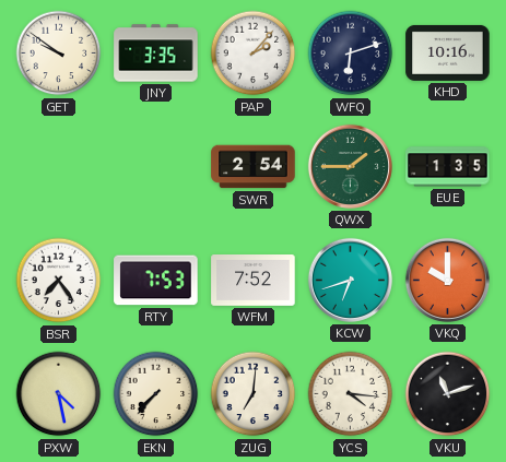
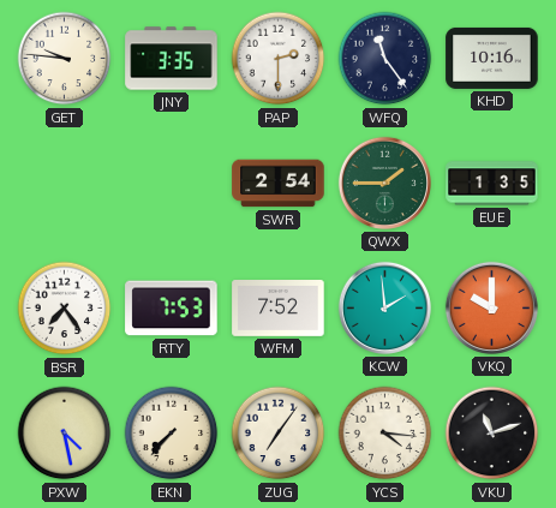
GET: 9:51 -> 9:46 (65, 59)
PAP: 2:07 -> 2:30 (279, 59)
WFQ: 6:12 -> 11:24 (385, 59)
KCW: 6:42 -> 1:59 (384, 307)
ZUG: 7:01 -> 7:06 (279, 434)
